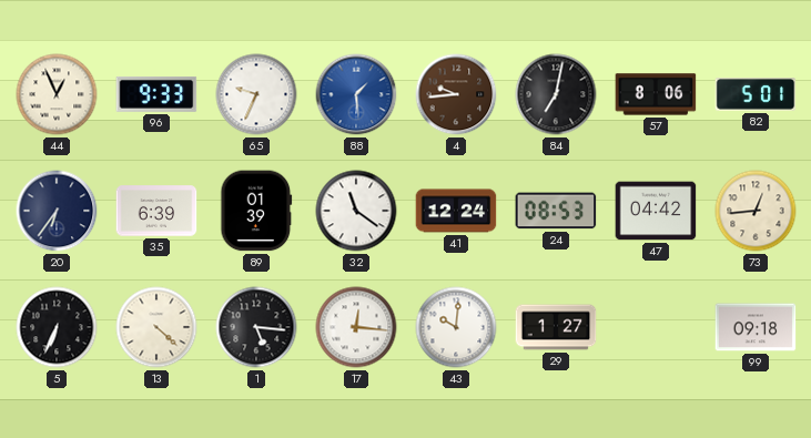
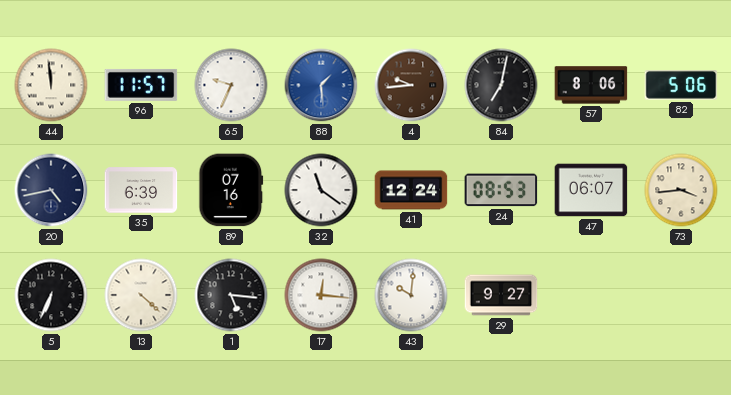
44: 12:56 -> 11:59 (51, 85)
96: 9:33 -> 11:57 (141, 85)
82: 5:01 -> 5:06 (681, 86)
20: 6:36 -> 4:43 (51, 190)
89: 01:39 -> 07:16 (231, 190)
47: 04:42 -> 06:07 (591, 190)
73: 12:44 -> 3:44 (681, 190)
29: 1:27 -> 9:27 (501, 295)
99: 09:18 -> none (756, 327)
